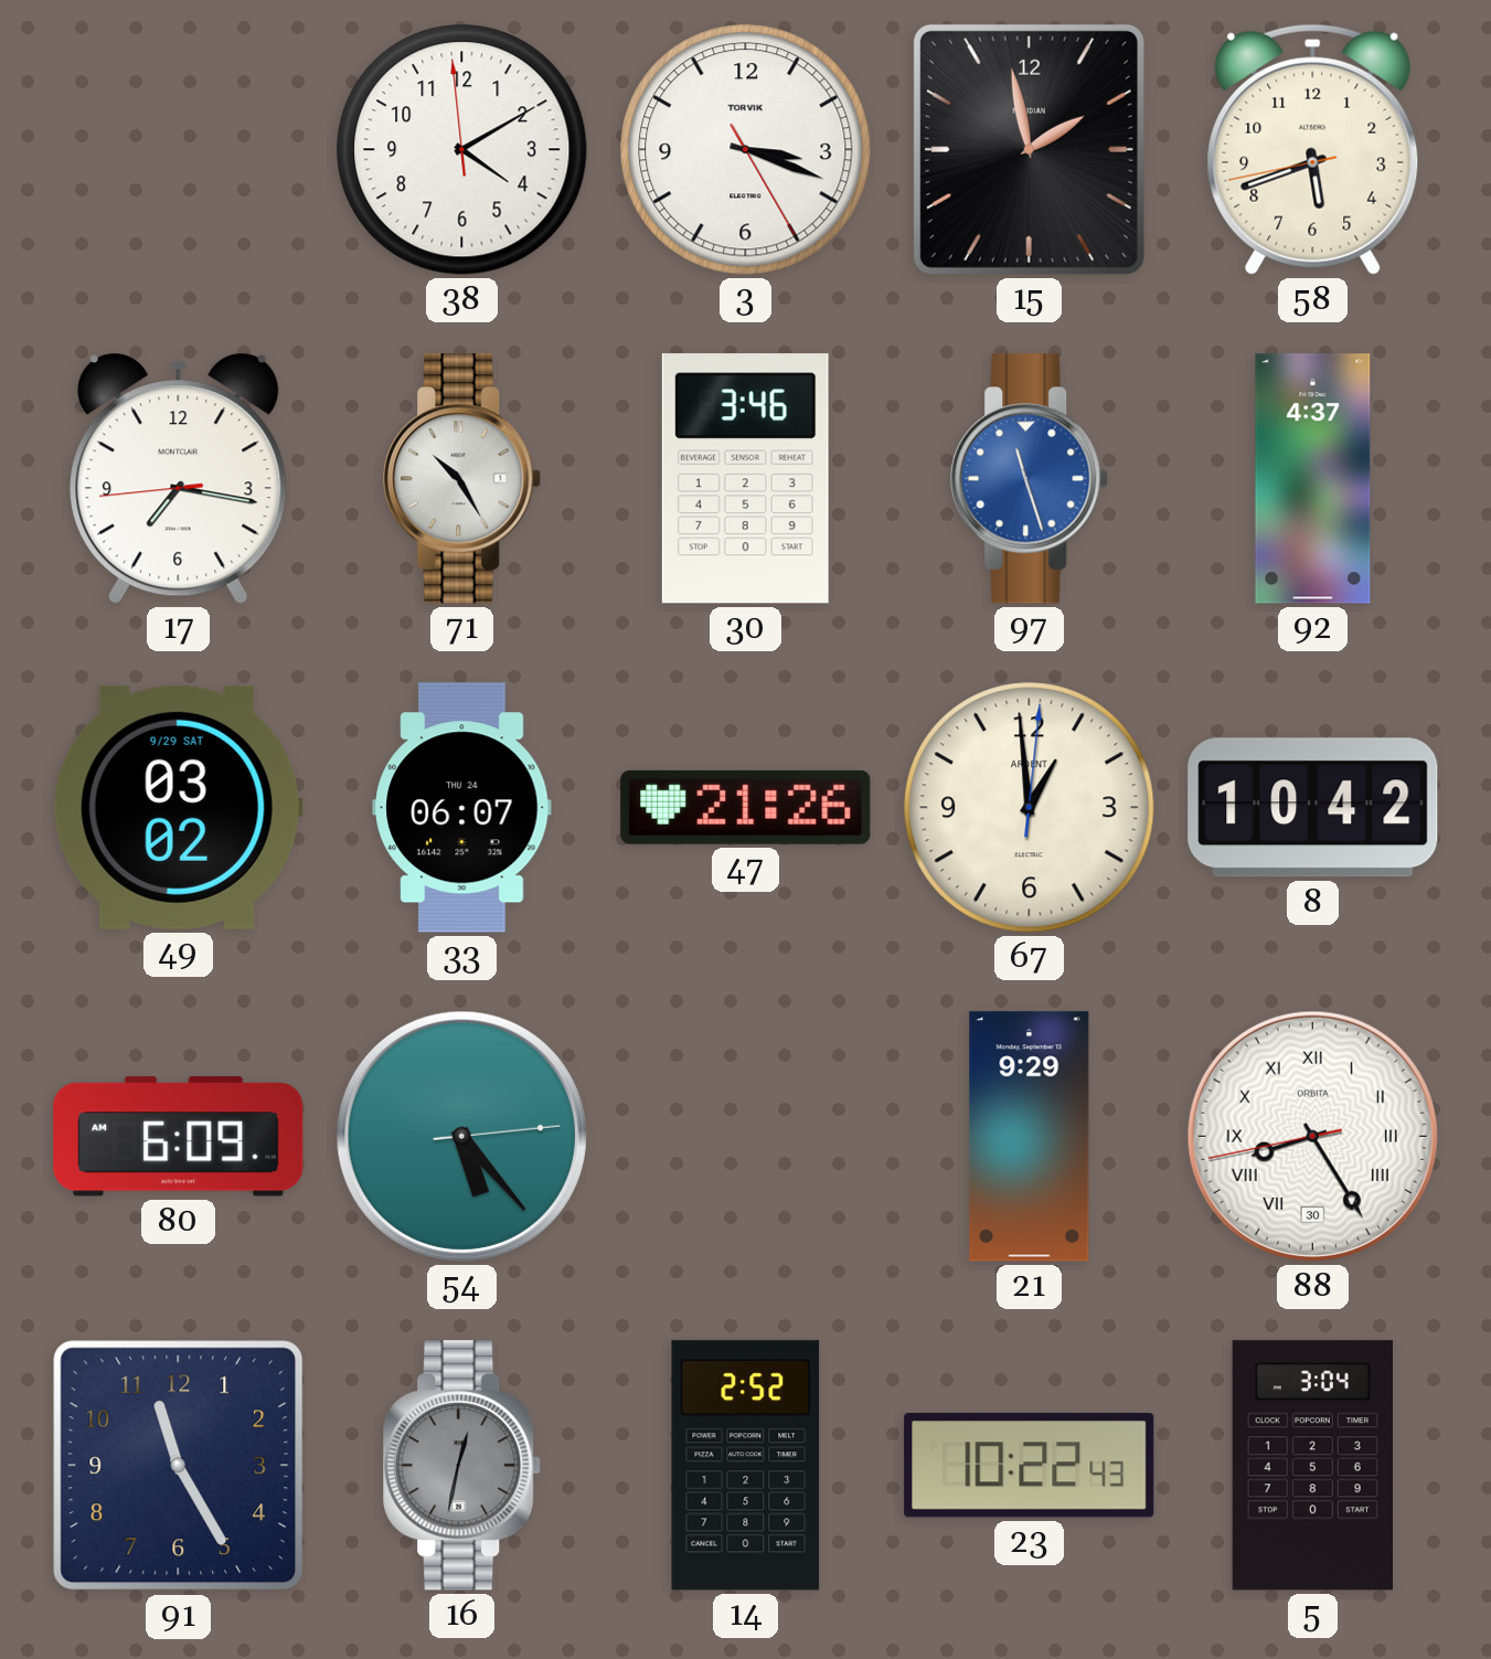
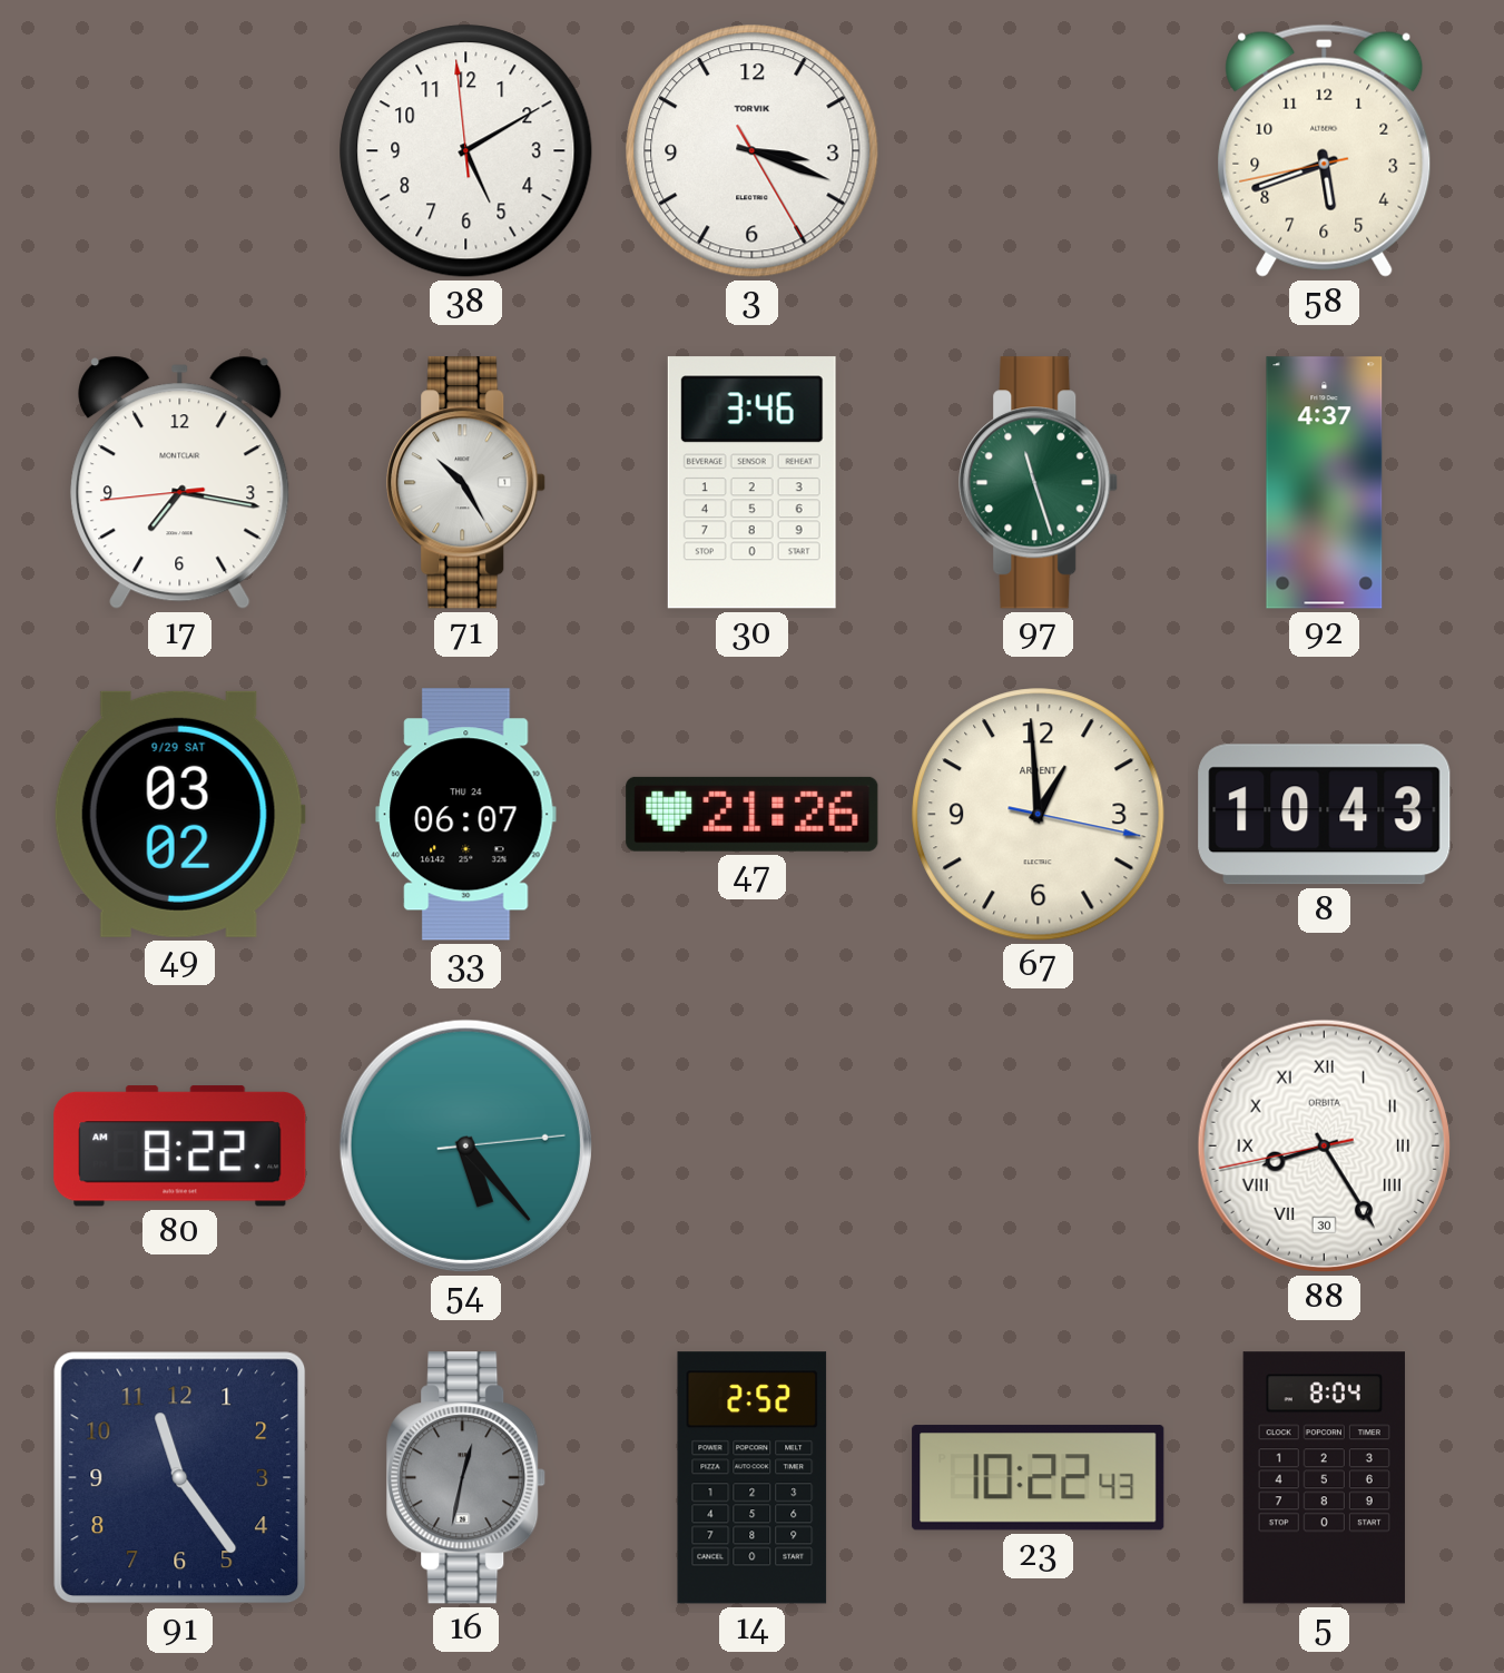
38: 4:09 -> 5:09 (466, 151)
15: 1:58 -> none (1029, 149)
97 dial: blue -> green (1039, 483)
67: 12:59:01 -> 12:59:17 (1039, 815)
8: 10:42 -> 10:43 (1325, 815)
80: 6:09 -> 8:22 (180, 1147)
21: 9:29 -> none (1030, 1137)
91: 11:25 -> 11:24 (180, 1478)
5: 3:04 -> 8:04 (1324, 1478)
